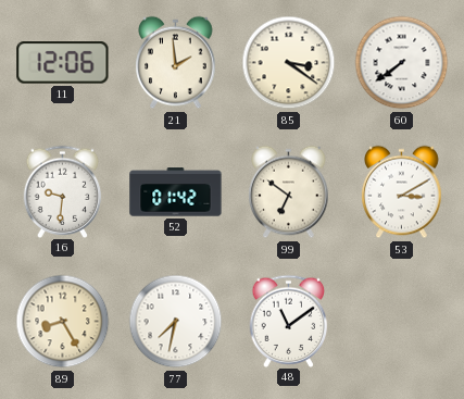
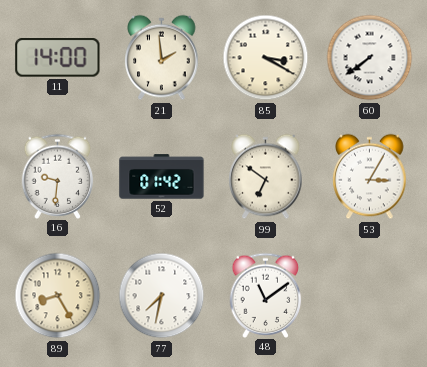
11: 12:06 -> 14:00 (58, 58)
85: 3:21 -> 3:20 (266, 58)
53: 3:10 -> 3:05 (370, 177)
